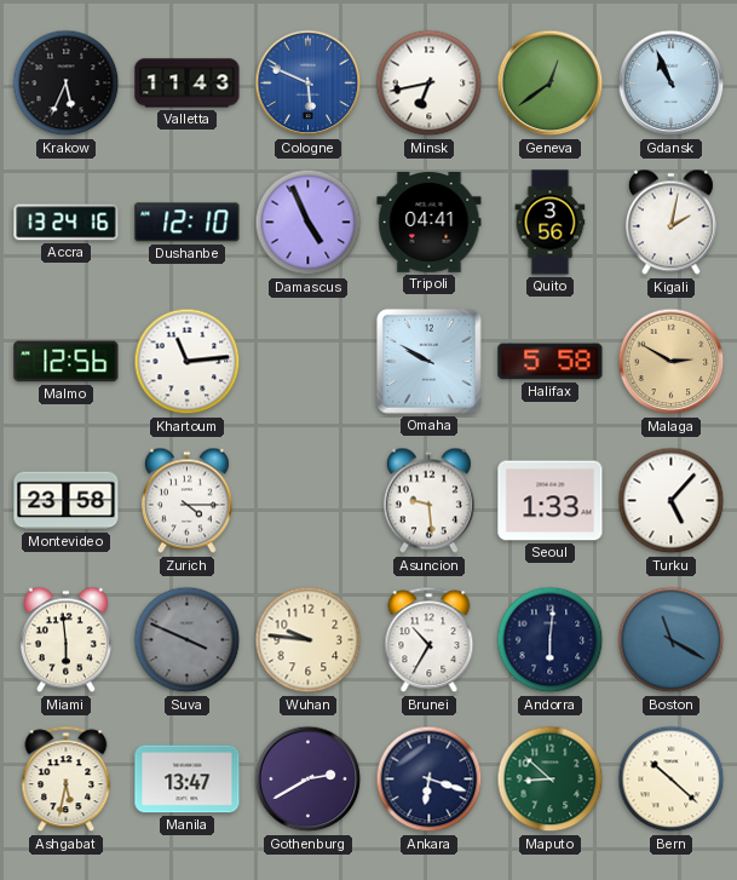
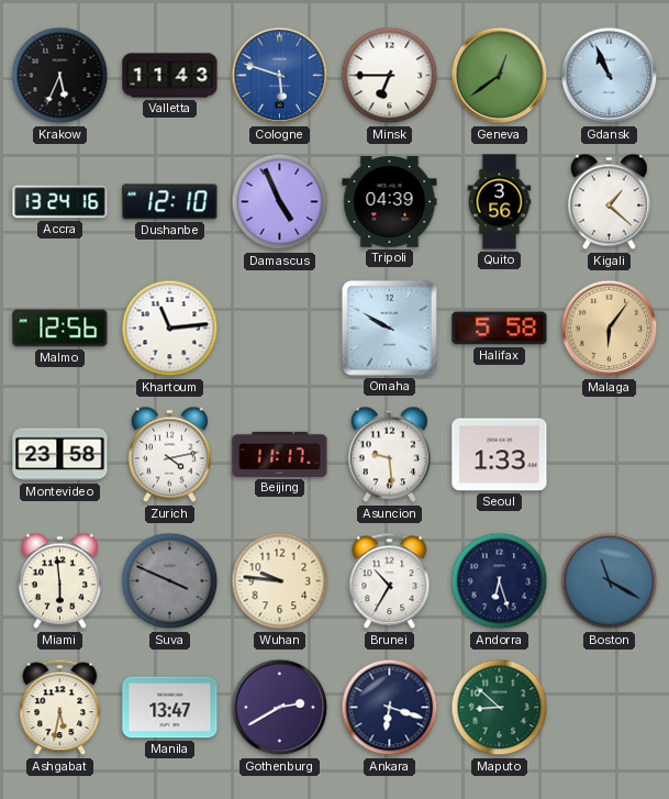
Cologne: 5:49 -> 5:48 (280, 76)
Minsk: 6:43 -> 6:45 (390, 76)
Tripoli: 04:41 -> 04:39 (390, 202)
Kigali: 2:02 -> 1:22 (609, 202)
Malaga: 2:50 -> 6:06 (610, 329)
Zurich: 4:15 -> 4:13 (169, 455)
Beijing: none -> 11:17 (280, 454)
Turku: 5:07 -> none (672, 501)
Andorra: 6:01 -> 6:27 (500, 581)
Bern: 10:22 -> none (672, 780)
